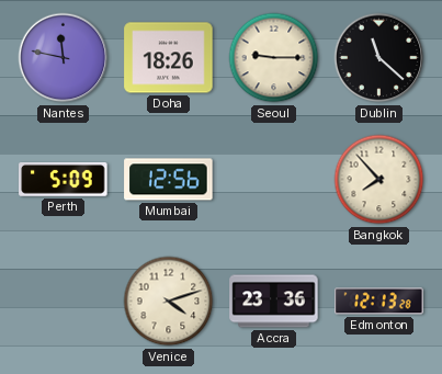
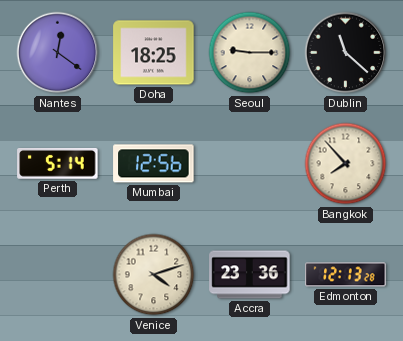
Nantes: 11:47 -> 12:21 (58, 53)
Doha: 18:26 -> 18:25 (154, 53)
Perth: 5:09 -> 5:14 (58, 164)
